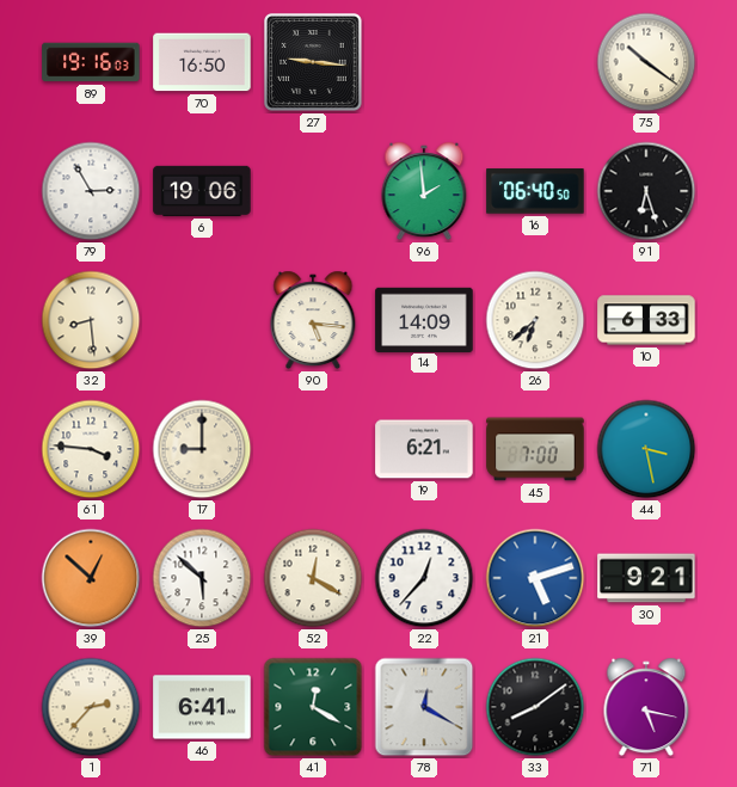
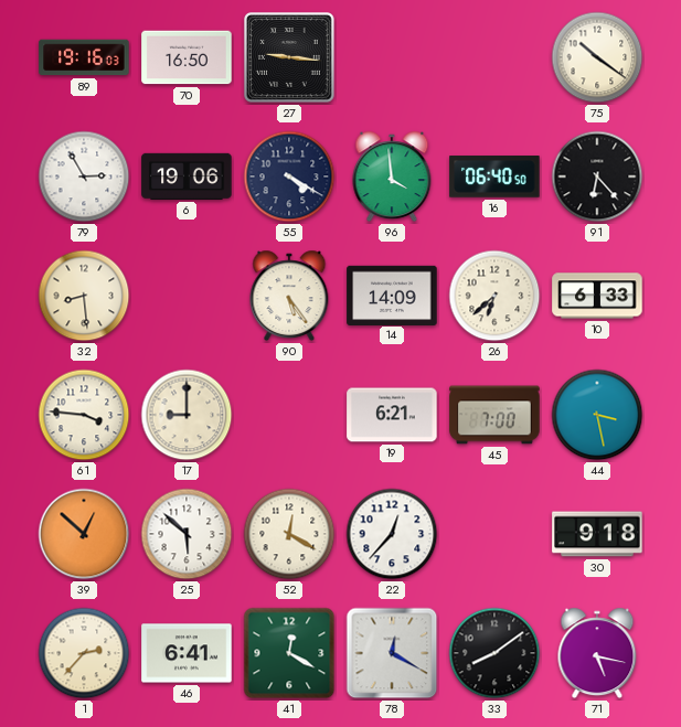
55: none -> 4:20 (289, 177)
96: 1:59 -> 3:59 (392, 177)
91: 6:27 -> 6:23 (597, 177)
90: 5:16 -> 5:24 (289, 296)
21: 5:12 -> none (535, 578)
30: 9:21 -> 9:18 (597, 534)
